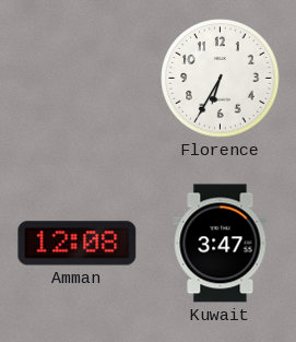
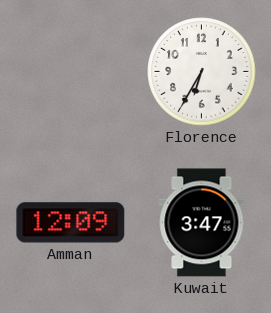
Amman: 12:08 -> 12:09 (71, 223)
